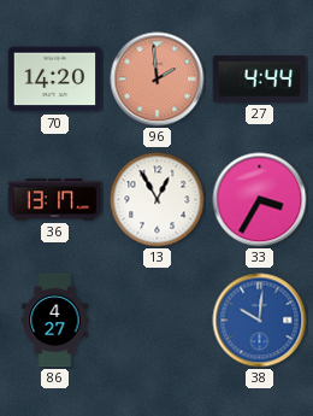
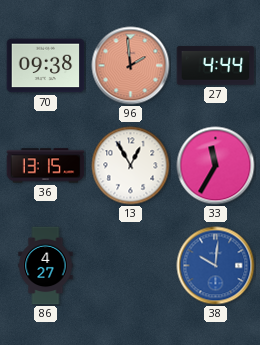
70: 14:20 -> 09:38 (46, 66)
36: 13:17 -> 13:15 (46, 166)
33: 3:35 -> 11:35 (216, 166)
